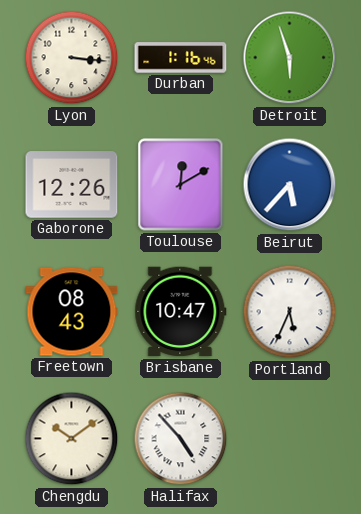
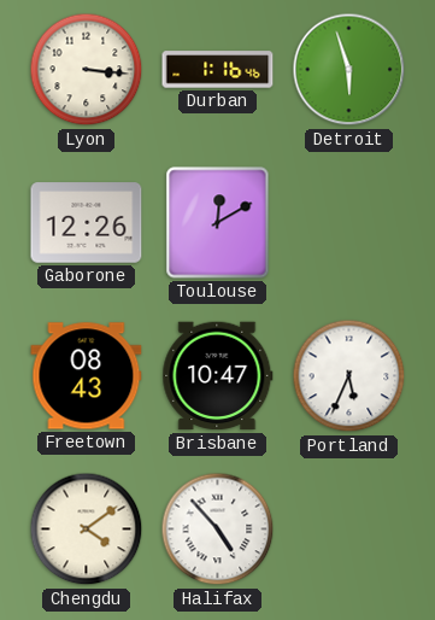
Beirut: 5:37 -> none (290, 185)
Chengdu: 10:09 -> 4:09 (87, 530)
